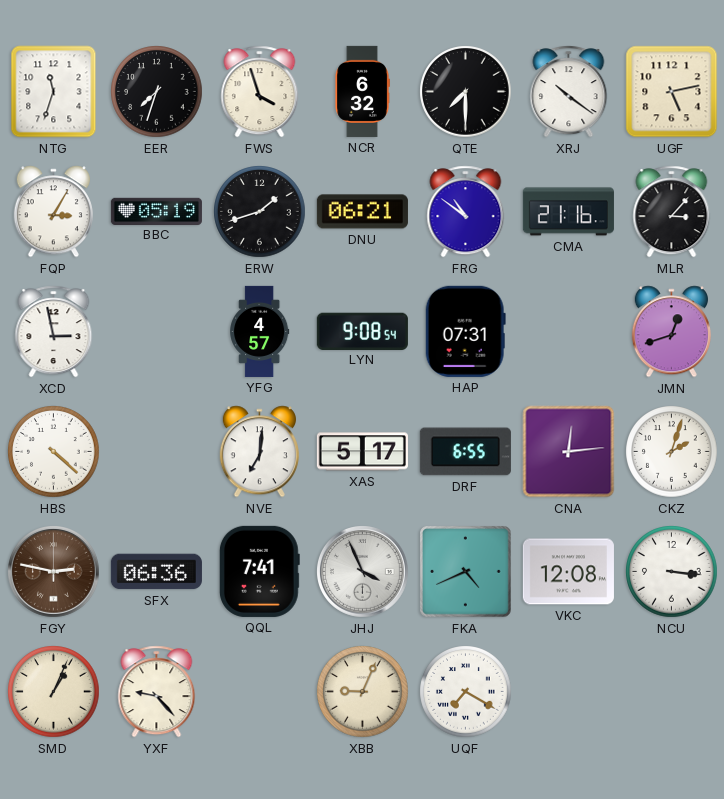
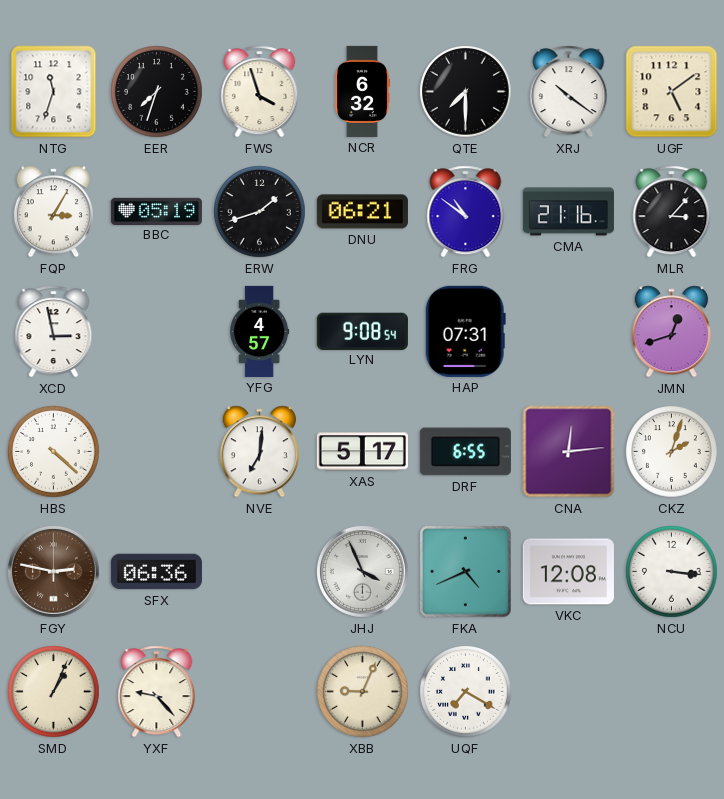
UGF: 5:13 -> 5:09 (672, 92)
QQL: 7:41 -> none (259, 571)
